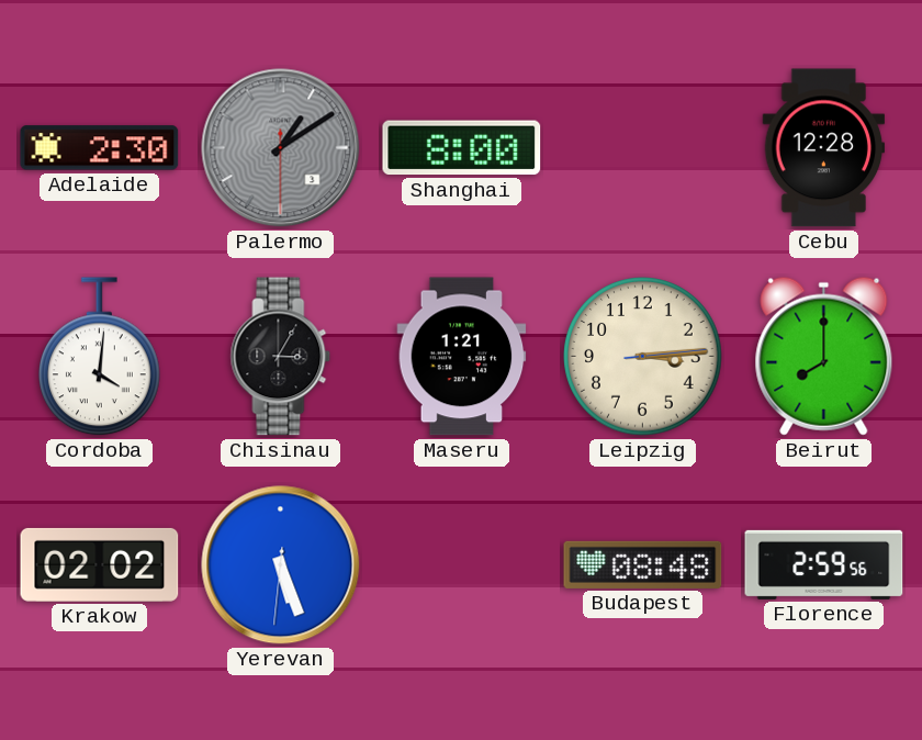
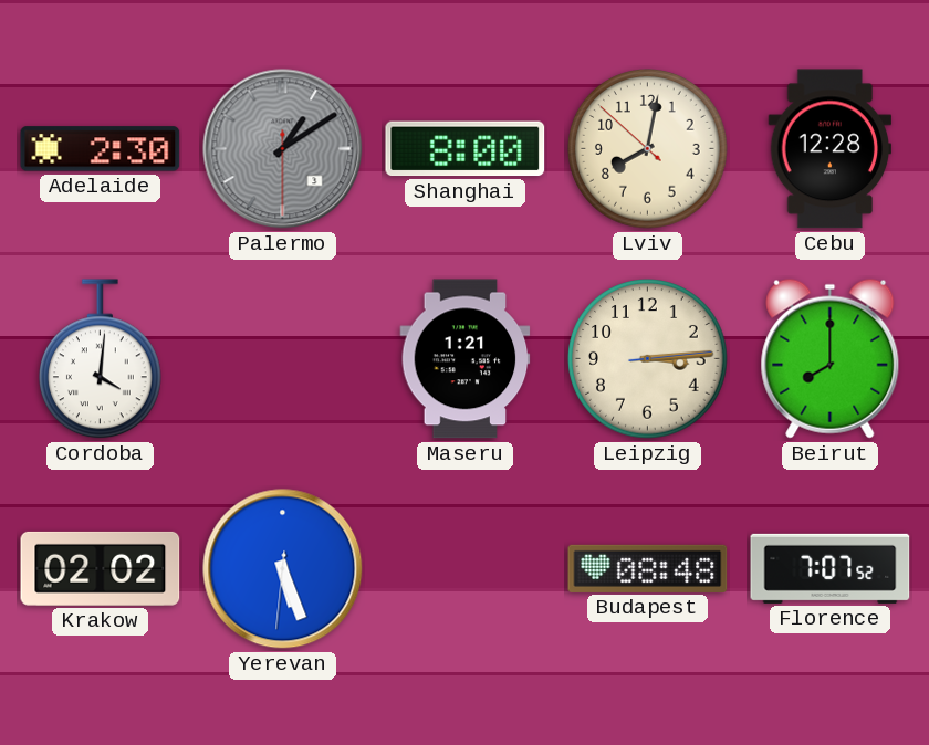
Lviv: none -> 8:01 (648, 149)
Chisinau: 3:05 -> none (281, 357)
Florence: 2:59 -> 7:07 (831, 568)
